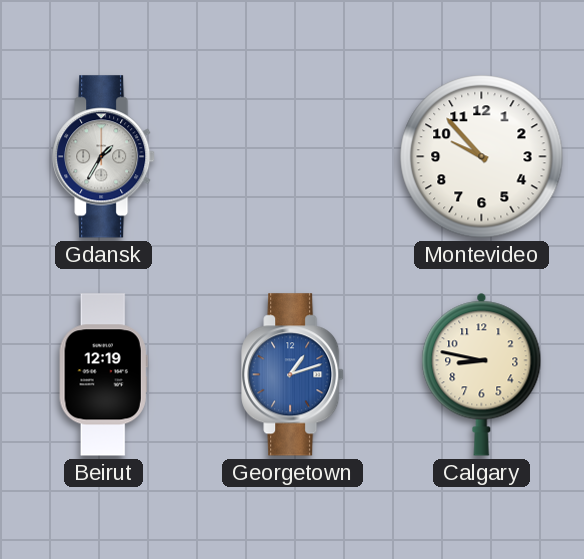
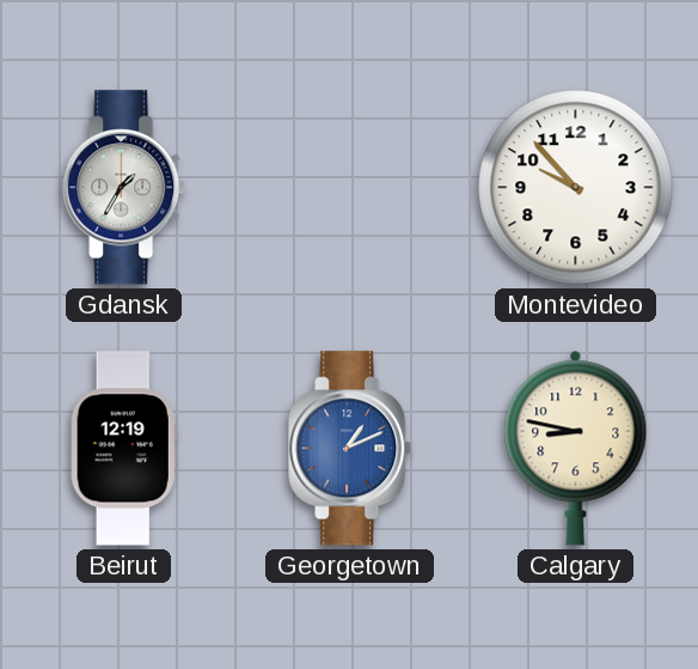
Georgetown: 1:12 -> 1:11 (350, 449)
